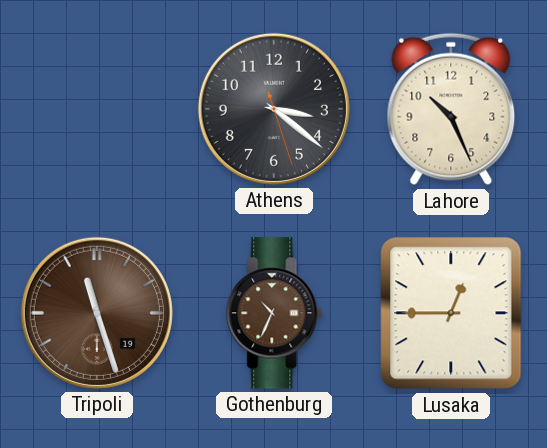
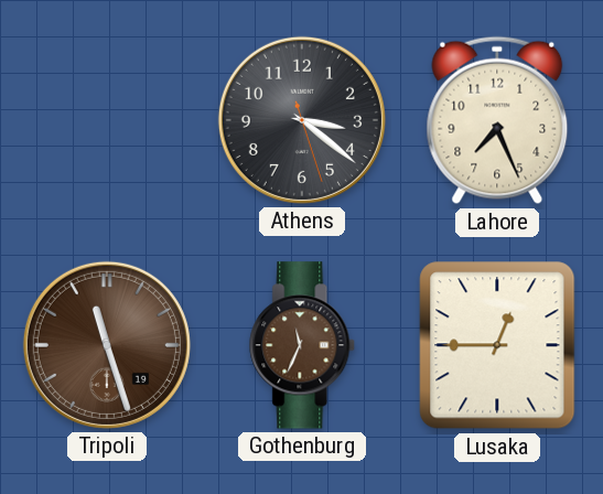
Lahore: 10:26 -> 7:26 (497, 120)
Gothenburg: 10:34 -> 11:34 (303, 345)
